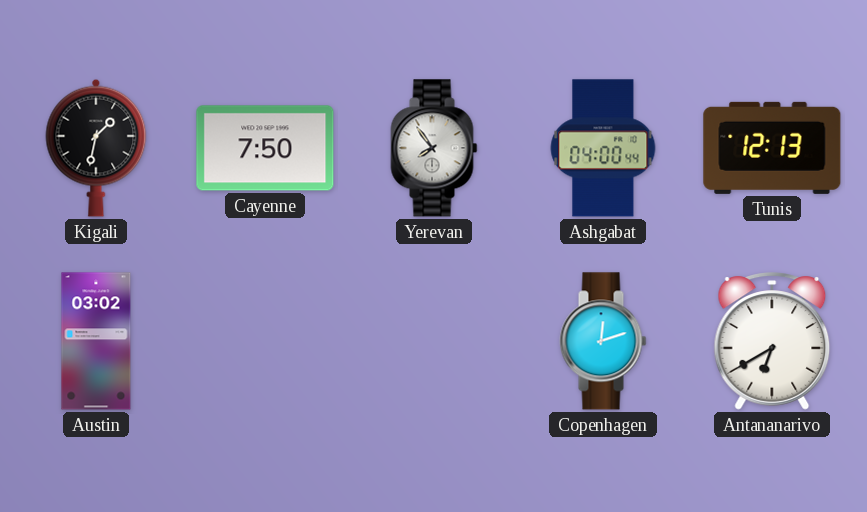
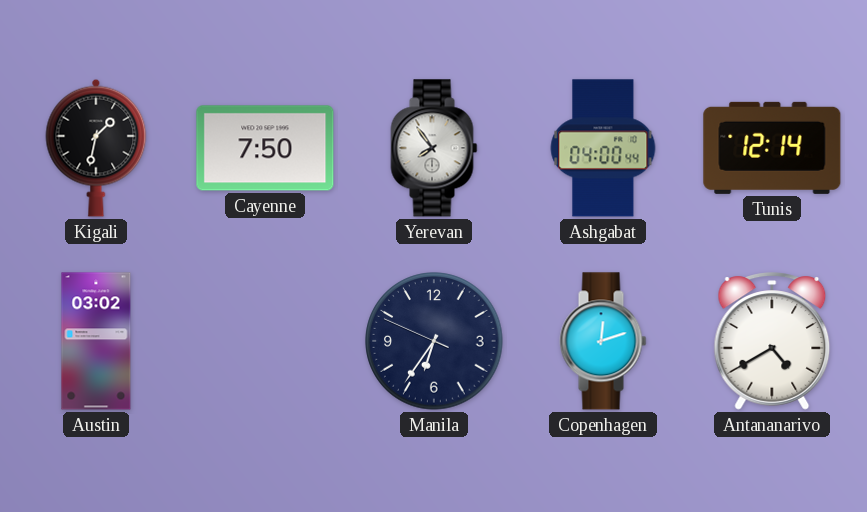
Tunis: 12:13 -> 12:14 (772, 148)
Manila: none -> 6:35 (434, 341)
Antananarivo: 6:40 -> 4:40 (772, 341)
